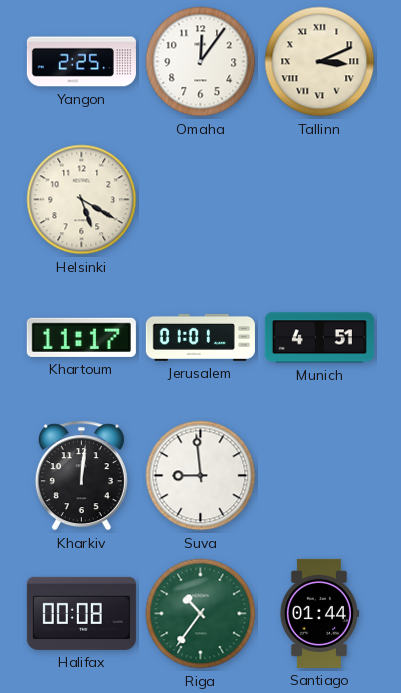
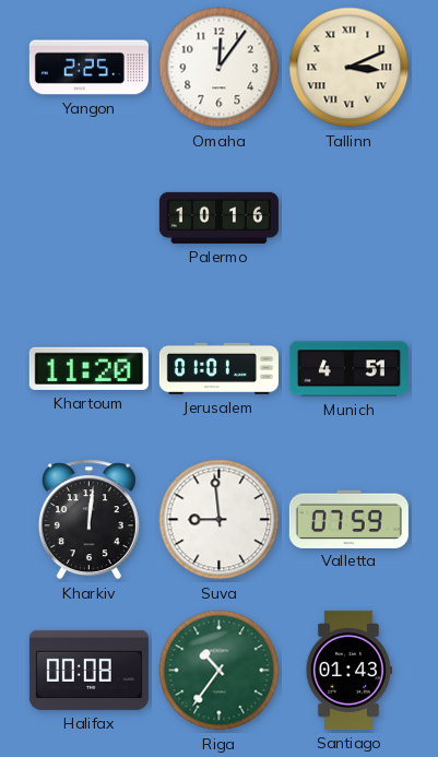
Helsinki: 5:20 -> none (82, 200)
Palermo: none -> 10:16 (218, 217)
Khartoum: 11:17 -> 11:20 (88, 368)
Valletta: none -> 07:59 (348, 519)
Santiago: 01:44 -> 01:43 (348, 670)
